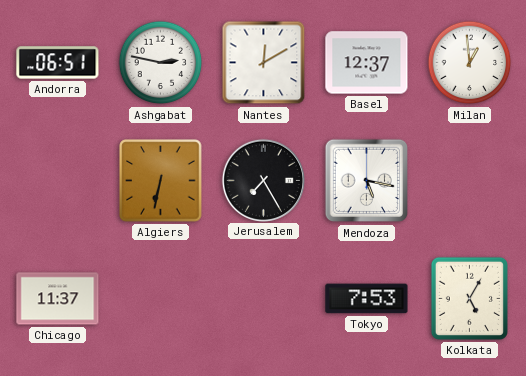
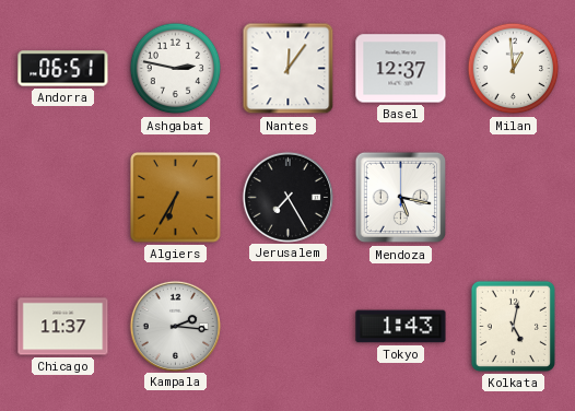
Nantes: 12:10 -> 12:06 (289, 69)
Algiers: 6:32 -> 6:35 (176, 198)
Kampala: none -> 2:16 (175, 326)
Tokyo: 7:53 -> 1:43 (401, 327)
Kolkata: 5:05 -> 5:02 (513, 326)
